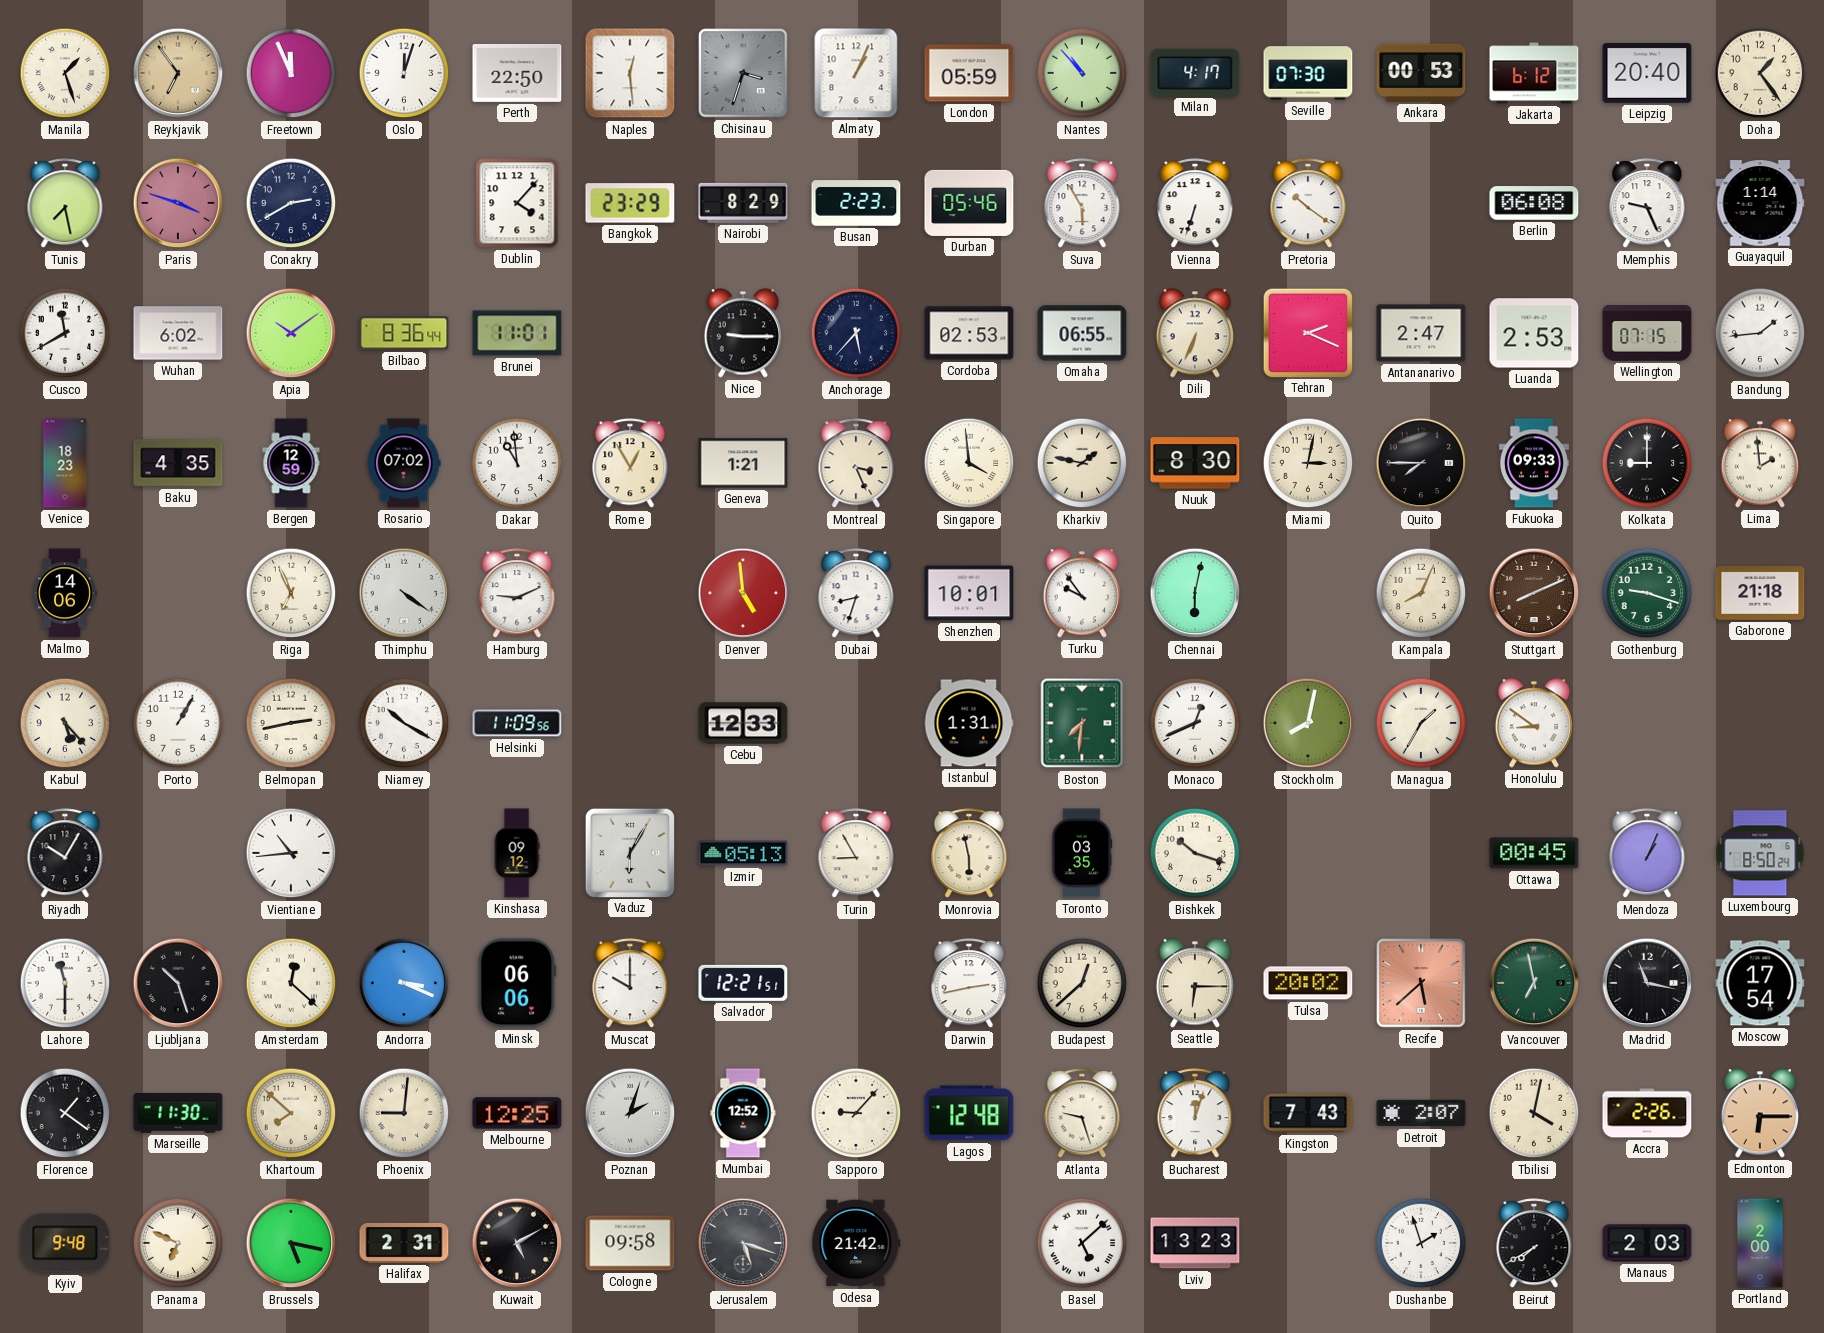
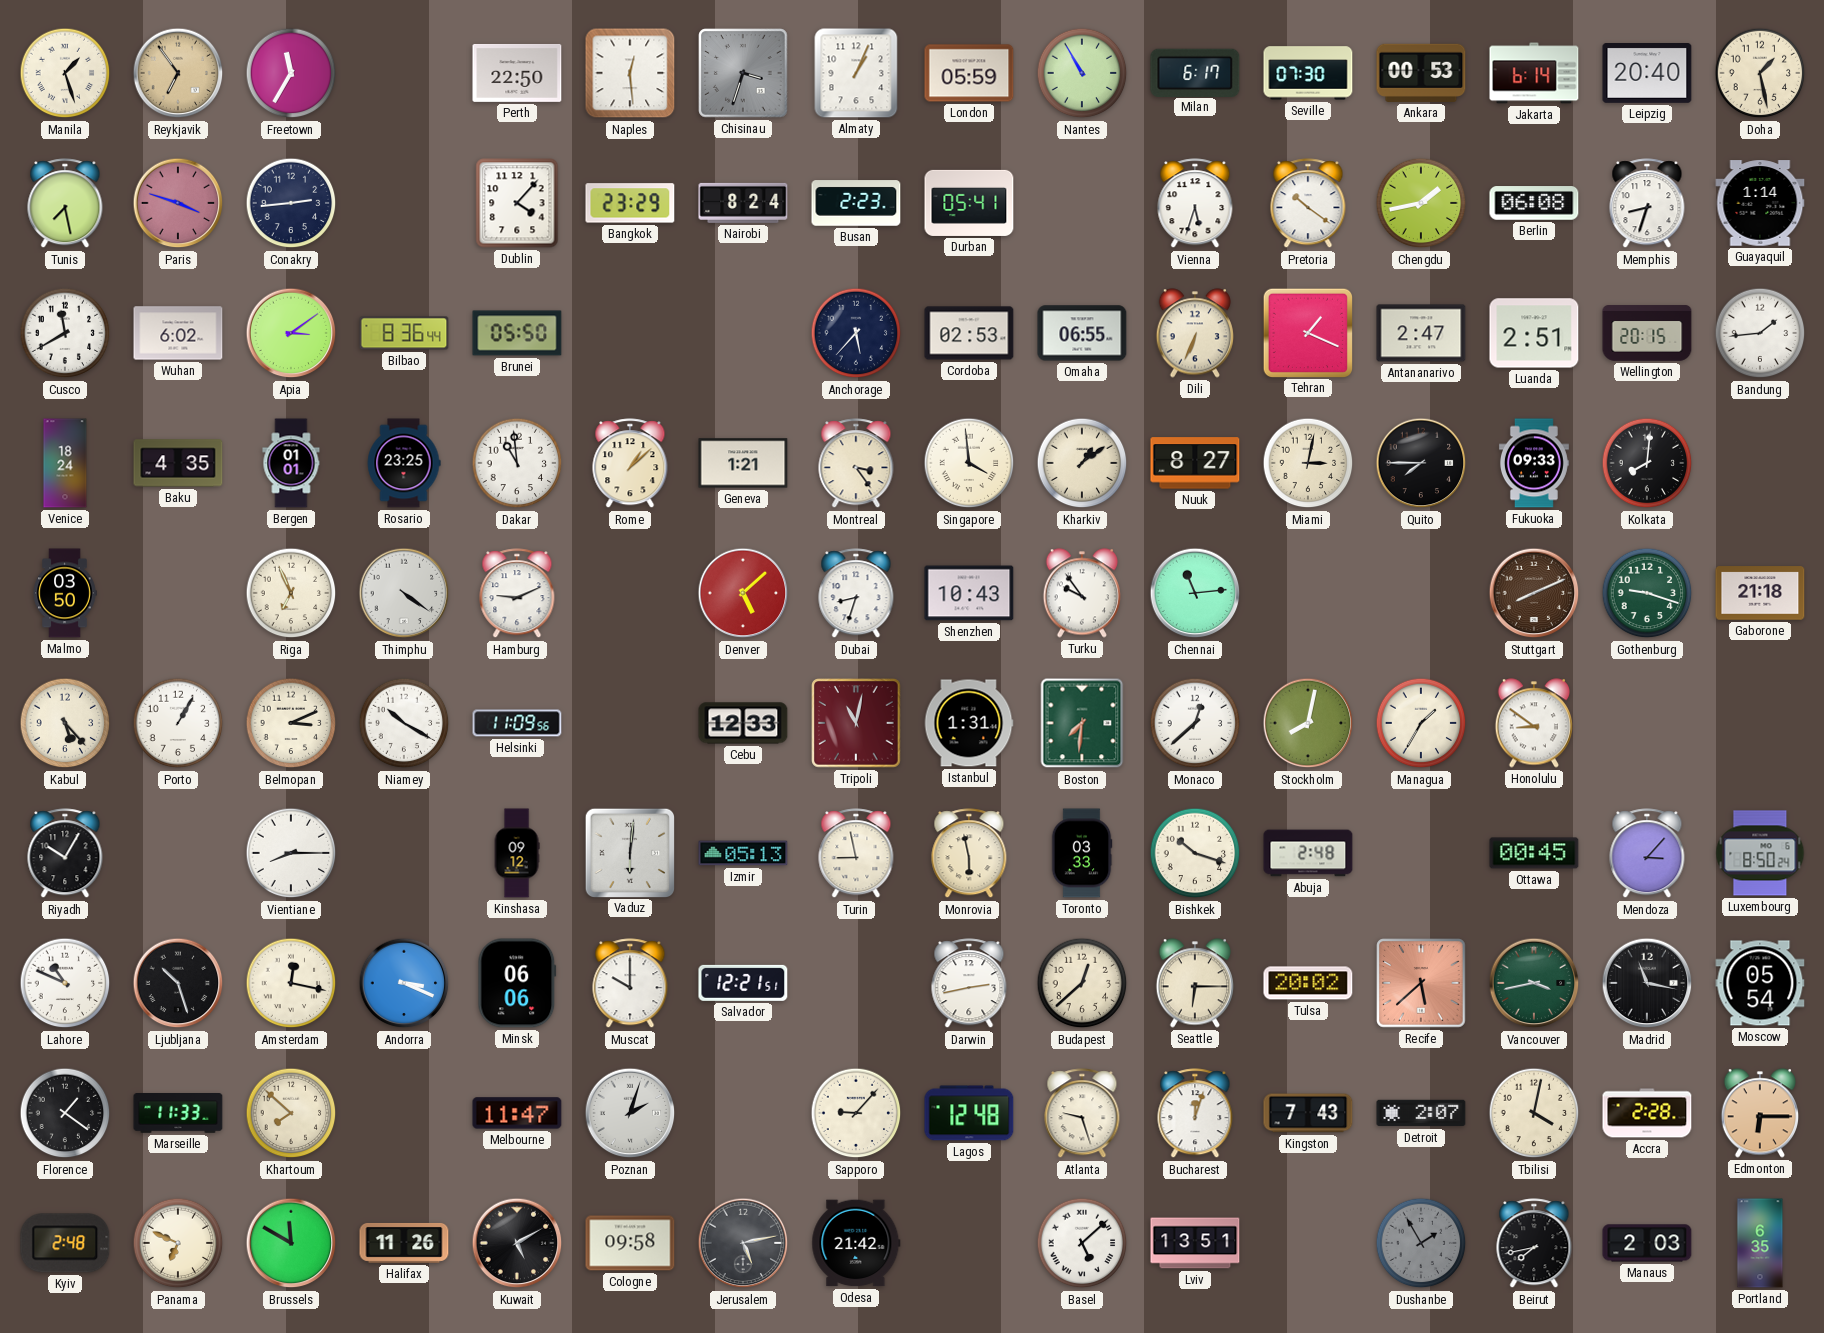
Freetown: 11:56 -> 11:35 (291, 73)
Oslo: 12:03 -> none (404, 73)
Nantes: 10:53 -> 10:55 (1082, 73)
Milan: 4:17 -> 6:17 (1195, 72)
Jakarta: 6:12 -> 6:14 (1534, 73)
Doha: 1:24 -> 1:28 (1760, 73)
Conakry: 2:40 -> 2:44 (291, 203)
Nairobi: 8:29 -> 8:24 (743, 203)
Durban: 05:46 -> 05:41 (969, 203)
Suva: 5:55 -> none (1082, 204)
Vienna: 6:33 -> 5:33 (1195, 204)
Chengdu: none -> 1:43 (1421, 203)
Memphis: 9:26 -> 8:33 (1647, 204)
Apia: 10:09 -> 3:09 (291, 333)
Brunei: 11:01 -> 05:50 (517, 333)
Nice: 9:15 -> none (742, 333)
Tehran: 2:19 -> 1:19 (1307, 332)
Luanda: 2:53 -> 2:51 (1534, 333)
Wellington: 07:15 -> 20:15 (1647, 333)
Venice: 18:23 -> 18:24 (65, 463)
Bergen: 12:59 -> 01:01 (291, 463)
Rosario: 07:02 -> 23:25 (404, 463)
Rome: 12:55 -> 1:08 (630, 464)
Montreal: 3:26 -> 3:24 (856, 464)
Kharkiv: 1:47 -> 1:09 (1082, 463)
Nuuk: 8:30 -> 8:27 (1195, 463)
Kolkata: 9:00 -> 8:01 (1647, 463)
Lima: 1:59 -> none (1759, 463)
Malmo: 14:06 -> 03:50 (65, 593)
Denver: 4:59 -> 5:08 (743, 593)
Shenzhen: 10:01 -> 10:43 (969, 593)
Chennai: 6:02 -> 11:14 (1195, 593)
Kampala: 8:04 -> none (1421, 593)
Belmopan: 2:43 -> 3:11 (291, 723)
Tripoli: none -> 11:02 (856, 723)
Monaco: 12:41 -> 12:38 (1195, 723)
Vientiane: 10:44 -> 8:15 (291, 853)
Vaduz: 6:05 -> 6:01 (629, 852)
Turin: 8:55 -> 8:58 (856, 854)
Toronto: 03:35 -> 03:33 (1082, 853)
Abuja: none -> 2:48 (1308, 853)
Mendoza: 1:04 -> 3:07 (1647, 854)
Lahore: 11:30 -> 10:49 (65, 983)
Amsterdam: 12:22 -> 12:17 (291, 983)
Vancouver: 6:58 -> 3:43 (1534, 983)
Moscow: 17:54 -> 05:54 (1760, 983)
Marseille: 11:30 -> 11:33 (178, 1114)
Phoenix: 9:01 -> none (404, 1113)
Melbourne: 12:25 -> 11:47 (517, 1113)
Mumbai: 12:52 -> none (743, 1113)
Accra: 2:26 -> 2:28 (1647, 1113)
Kyiv: 9:48 -> 2:48 (65, 1243)
Brussels: 5:17 -> 11:50 (291, 1243)
Halifax: 2:31 -> 11:26 (404, 1243)
Jerusalem: 5:18 -> 5:13 (743, 1243)
Lviv: 13:23 -> 13:51 (1195, 1243)
Dushanbe: 1:57 -> 1:55 (1421, 1243)
Dushanbe dial: white -> grey (1421, 1243)
Beirut: 7:40 -> 7:43 (1534, 1244)
Portland: 2:00 -> 6:35 (1760, 1243)
